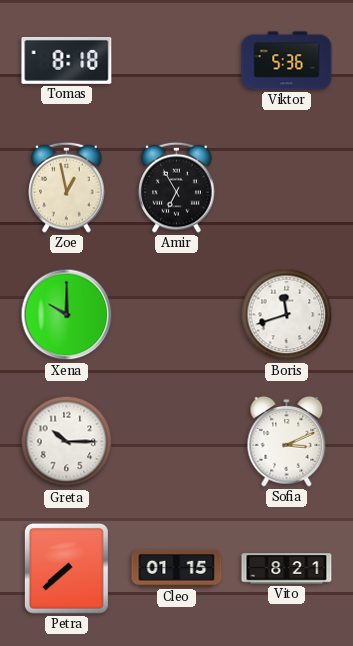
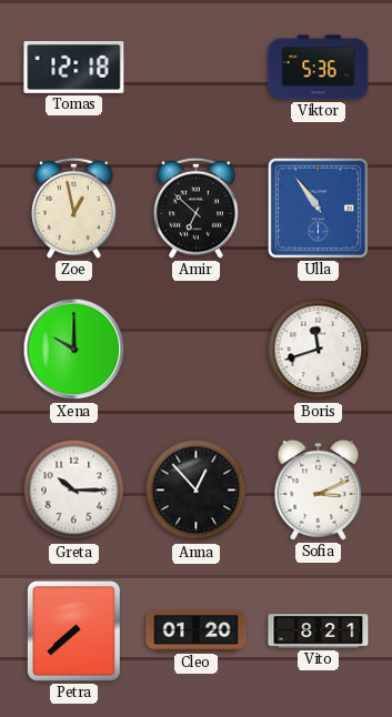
Tomas: 8:18 -> 12:18 (74, 67)
Amir: 6:55 -> 6:52 (197, 208)
Ulla: none -> 10:54 (318, 208)
Anna: none -> 12:53 (197, 491)
Cleo: 01:15 -> 01:20 (197, 630)
